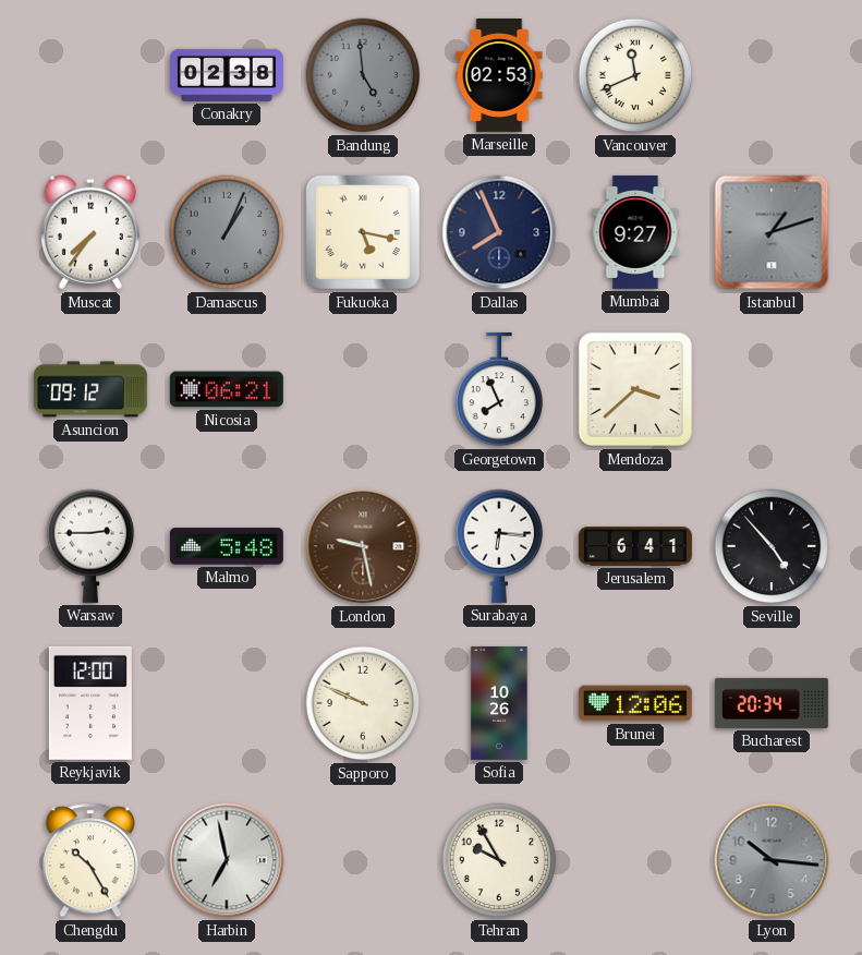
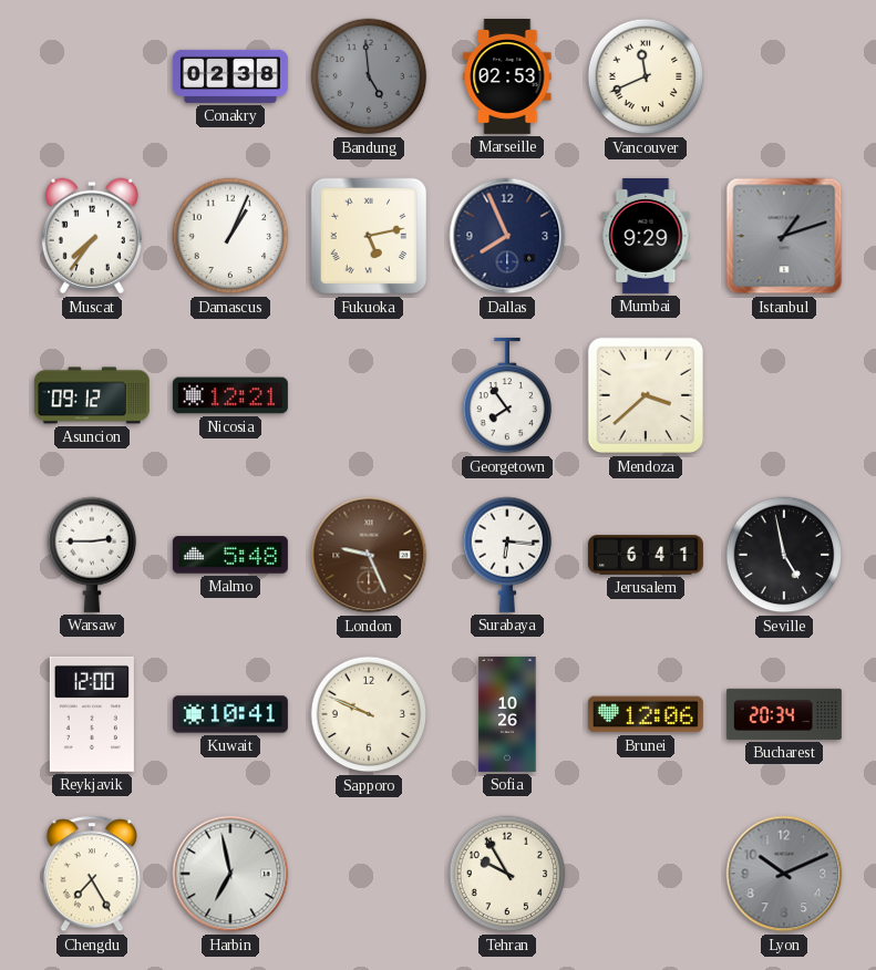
Damascus dial: grey -> white (230, 236)
Fukuoka: 5:17 -> 5:13 (369, 236)
Mumbai: 9:27 -> 9:29 (646, 236)
Nicosia: 06:21 -> 12:21 (230, 395)
Georgetown: 7:56 -> 7:54 (507, 395)
London: 9:28 -> 9:26 (369, 555)
Seville: 4:53 -> 4:58 (784, 555)
Kuwait: none -> 10:41 (230, 714)
Chengdu: 10:25 -> 7:25 (92, 874)
Lyon: 10:16 -> 10:11 (784, 874)
